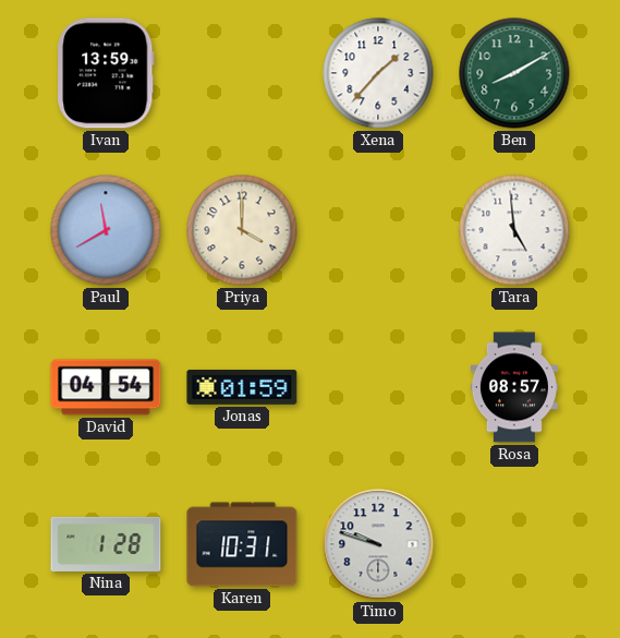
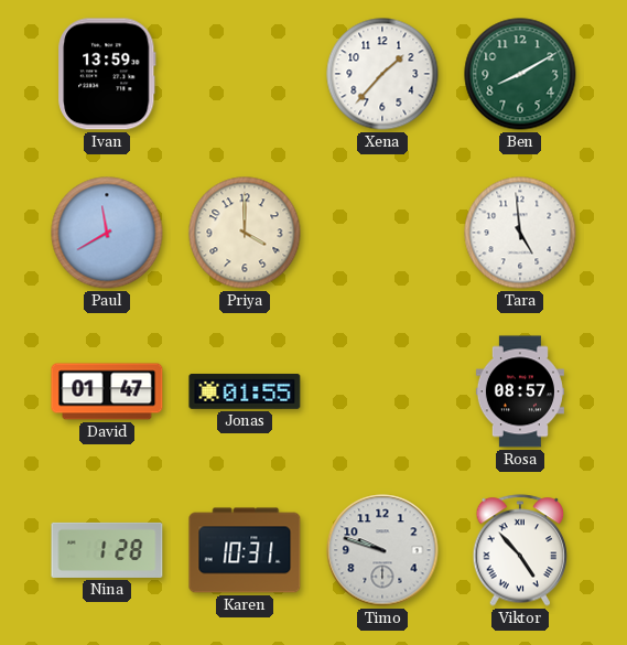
David: 04:54 -> 01:47 (107, 391)
Jonas: 01:59 -> 01:55 (245, 391)
Viktor: none -> 4:53 (520, 550)
